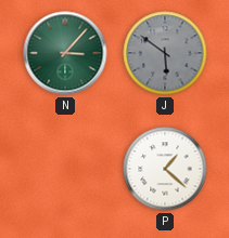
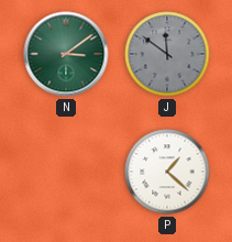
N: 3:07 -> 3:09 (66, 54)
J: 5:51 -> 11:51 (167, 54)
